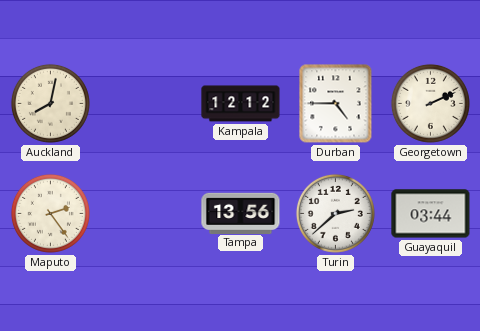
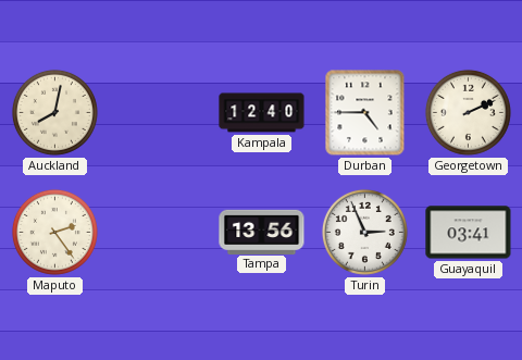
Kampala: 12:12 -> 12:40 (262, 113)
Turin: 2:38 -> 2:56 (364, 232)
Guayaquil: 03:44 -> 03:41 (469, 233)
